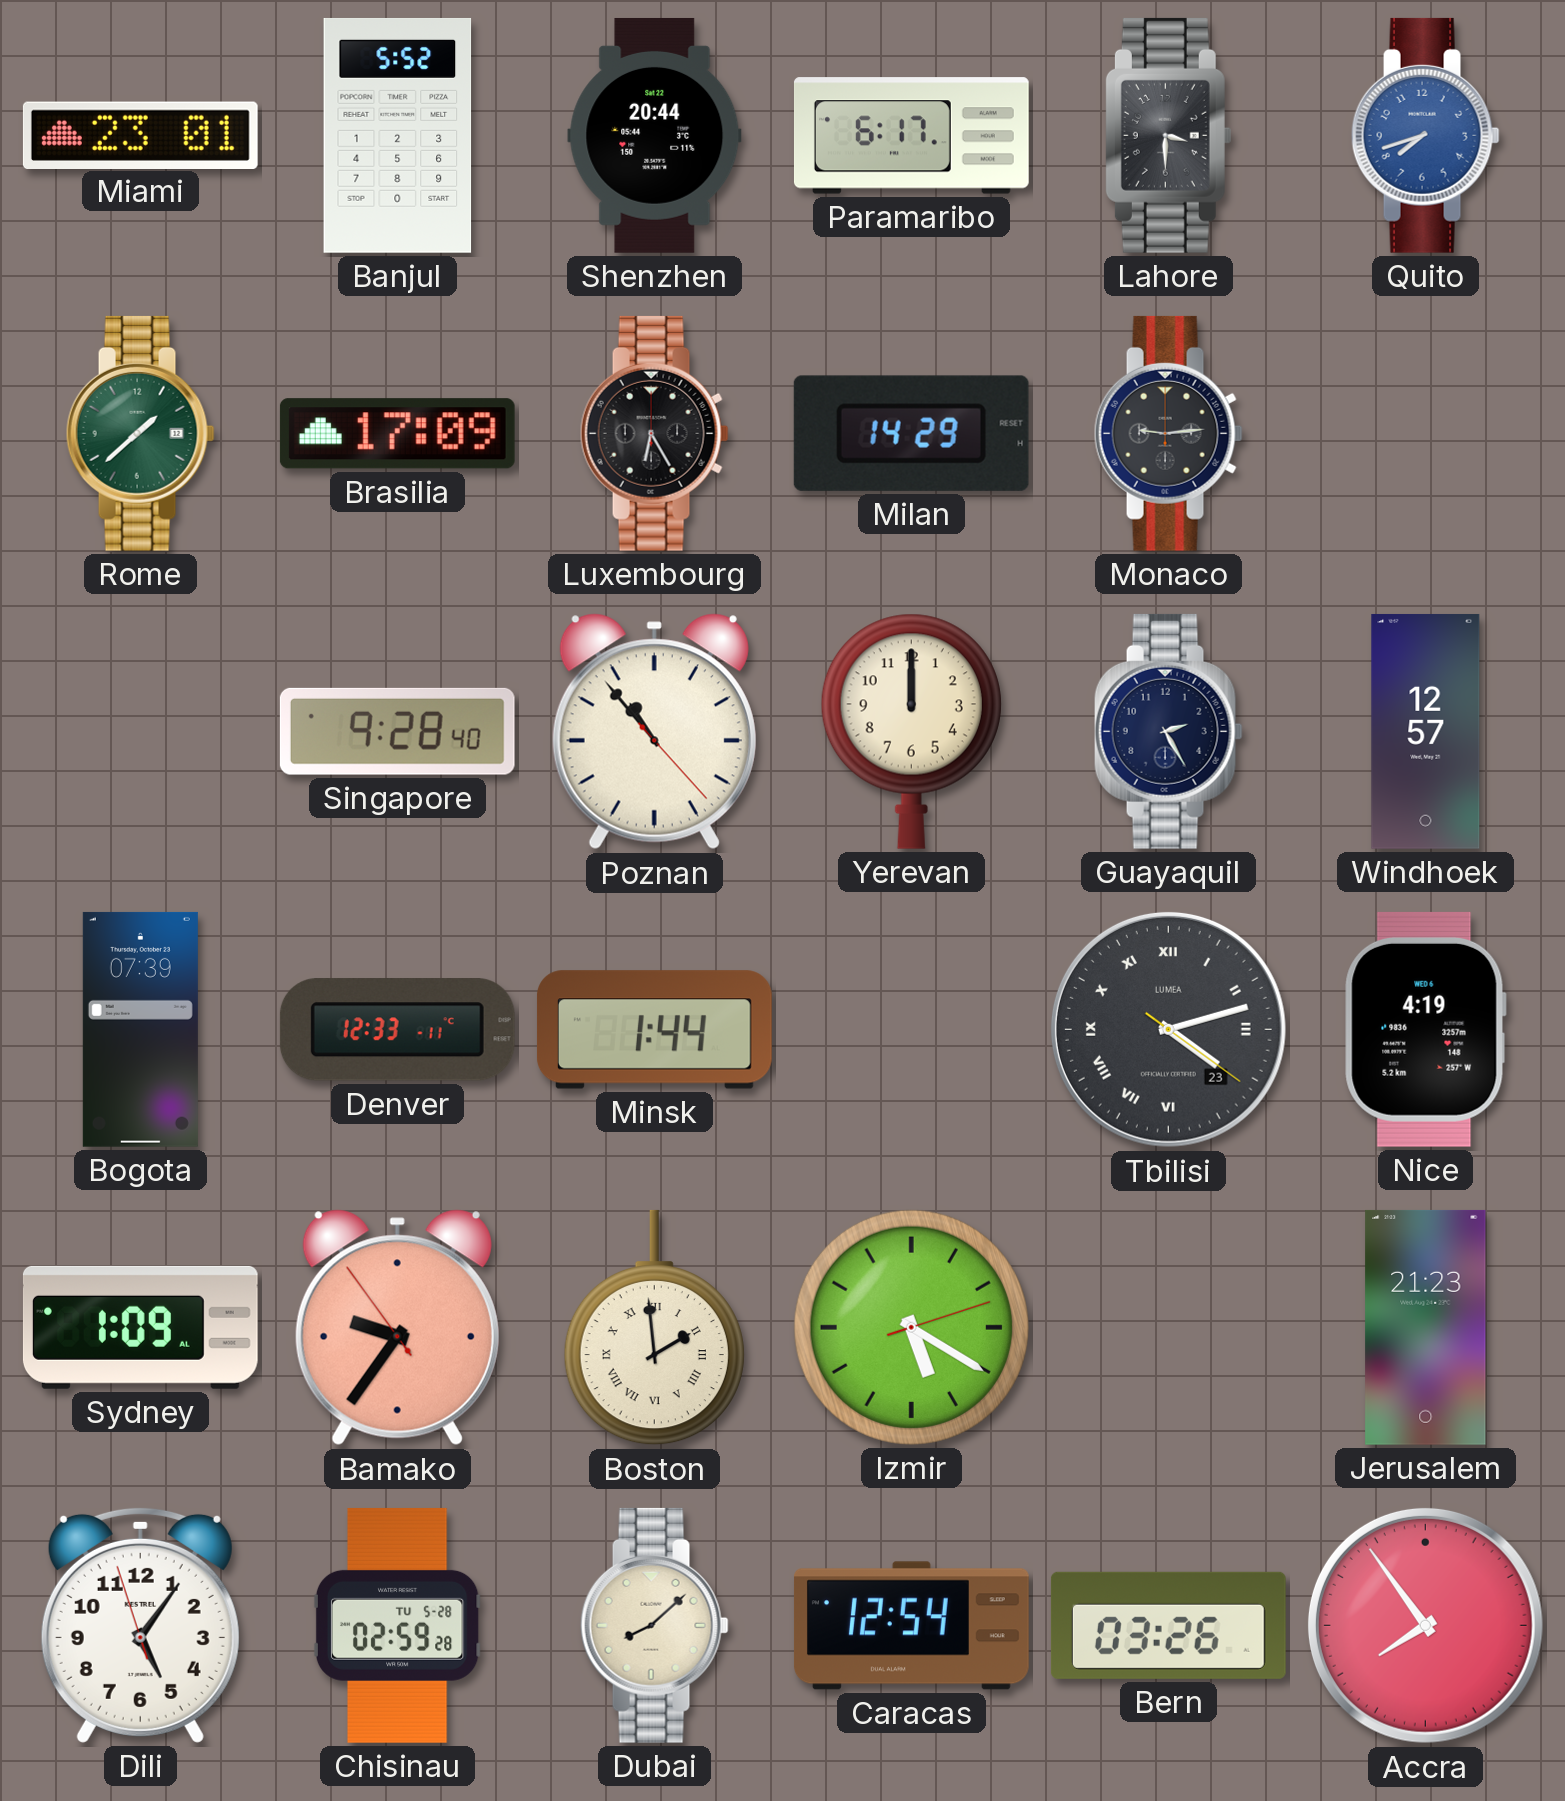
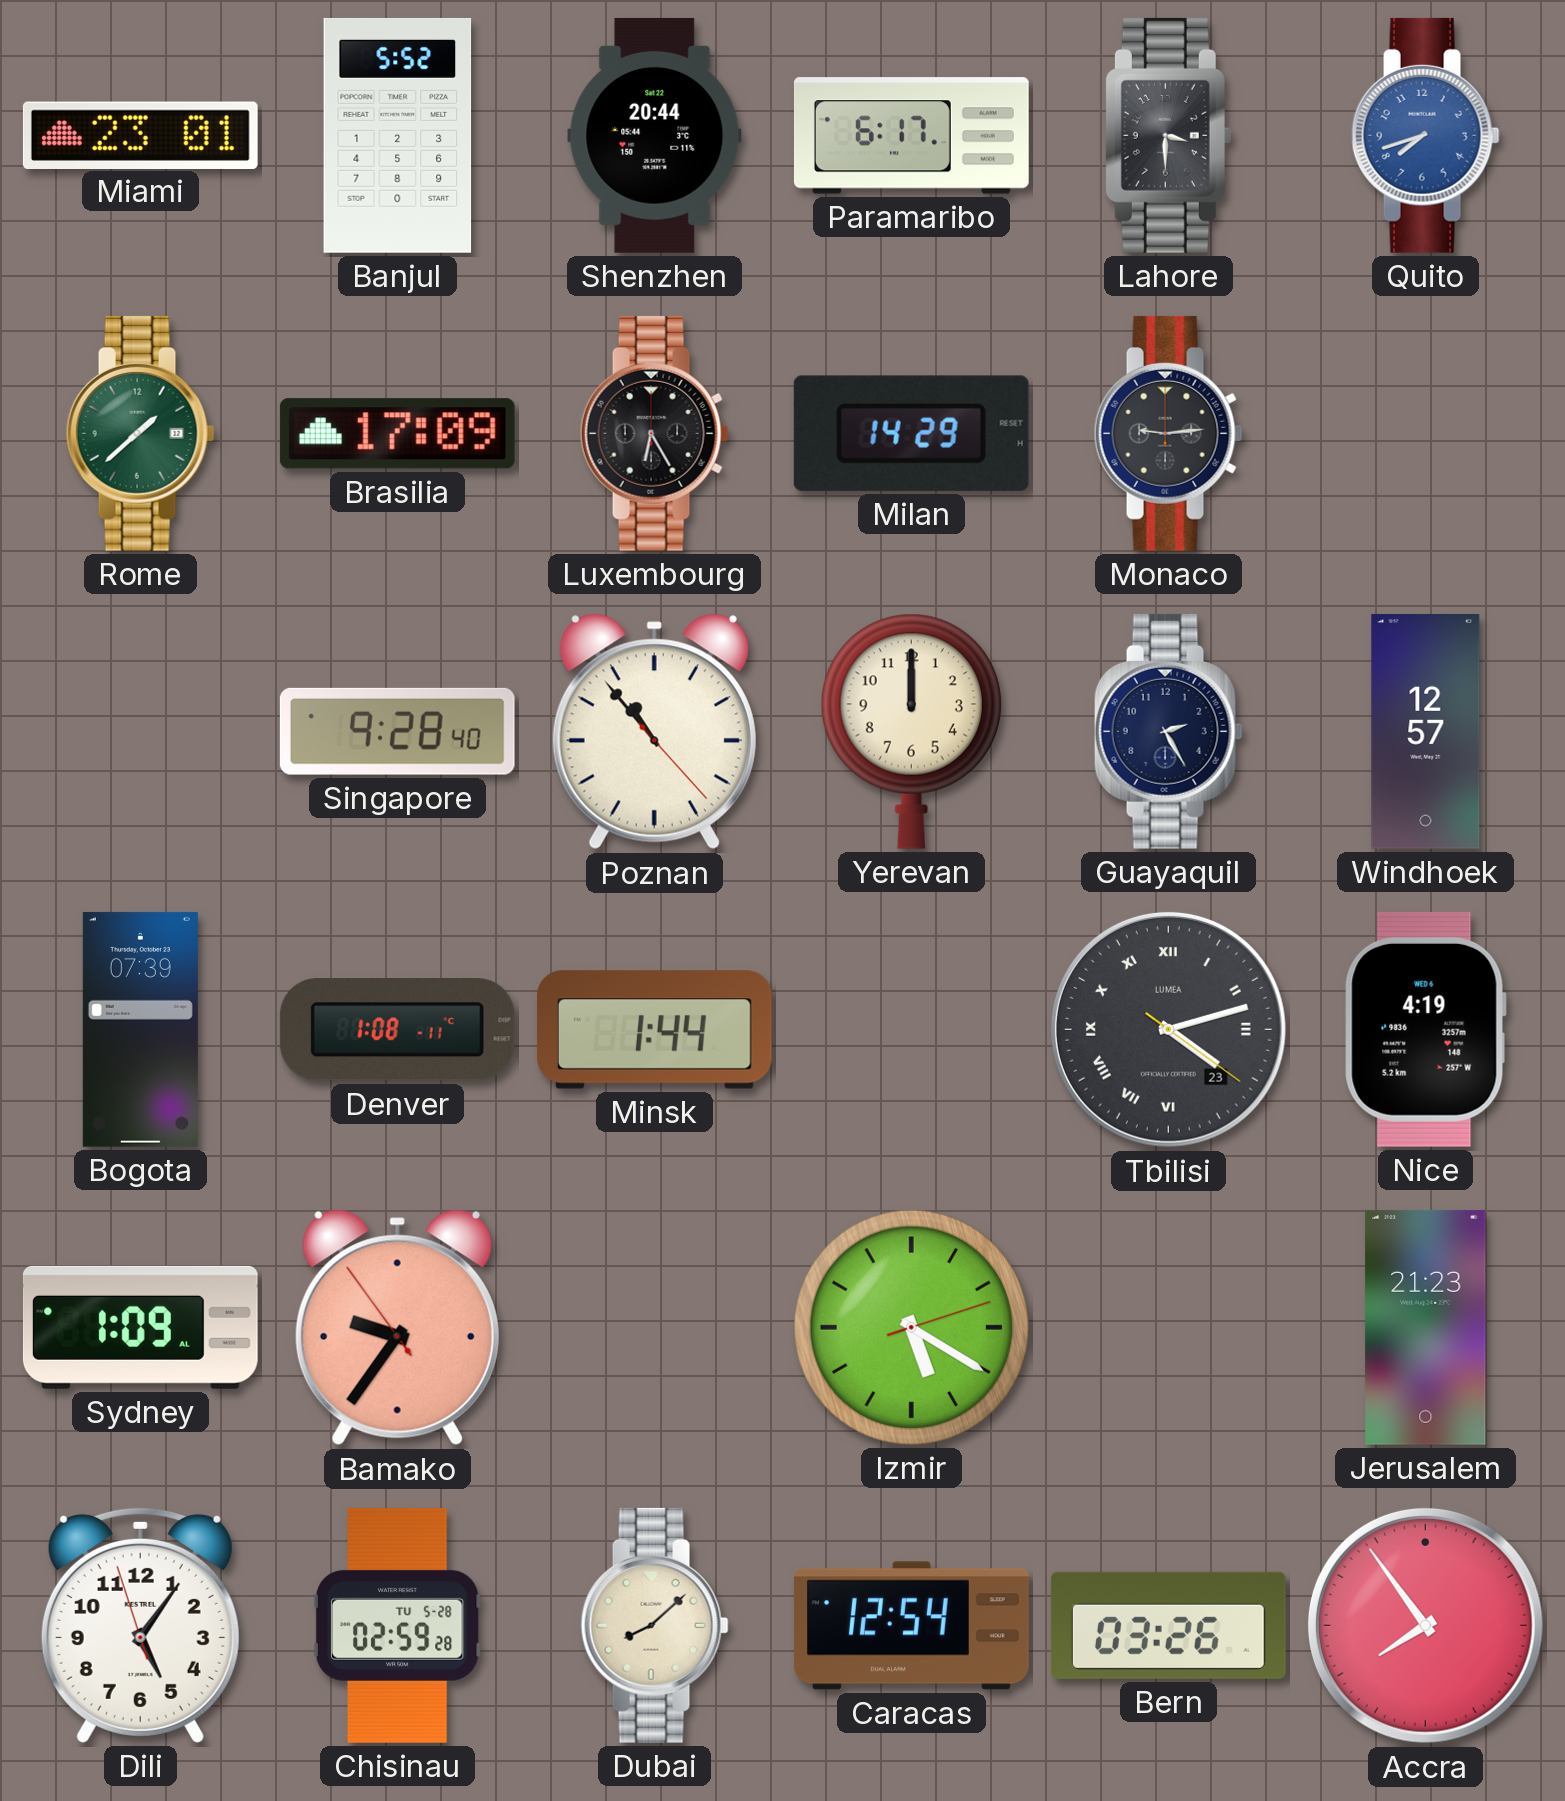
Denver: 12:33 -> 1:08 (397, 1030)
Boston: 1:59 -> none (654, 1328)
